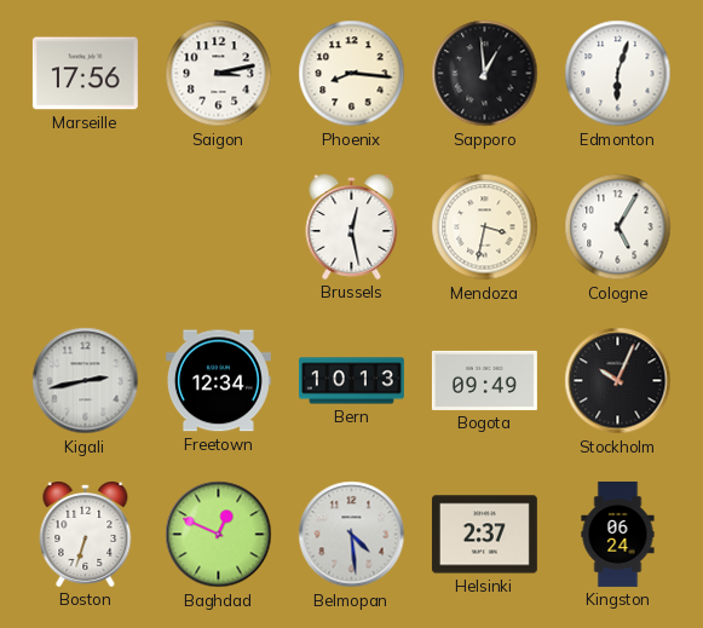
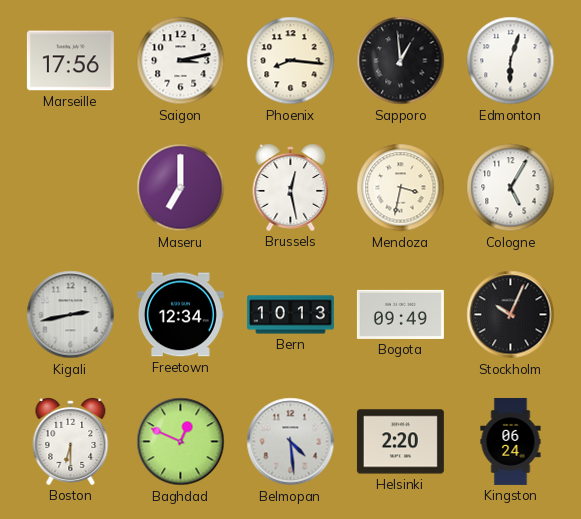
Maseru: none -> 7:00 (181, 188)
Boston: 6:33 -> 6:30 (71, 442)
Helsinki: 2:37 -> 2:20 (400, 442)
